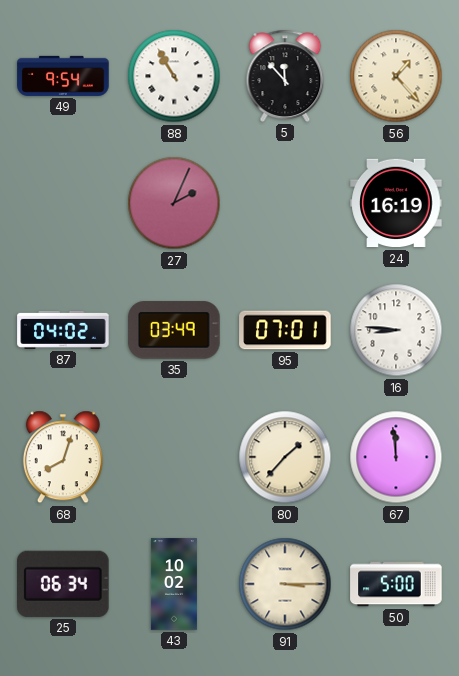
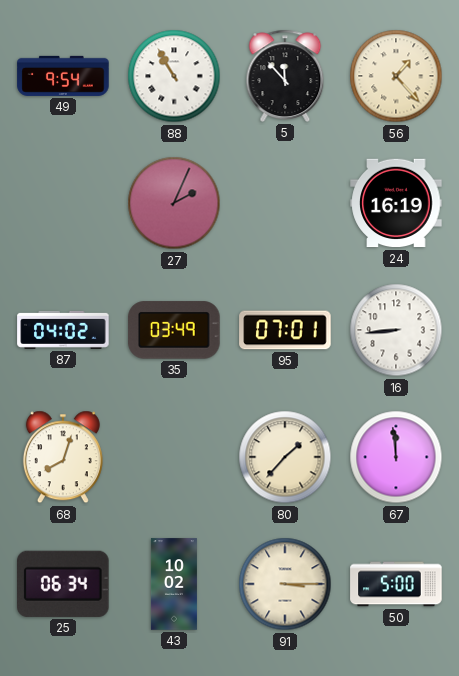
16: 8:46 -> 8:44 (396, 330)
